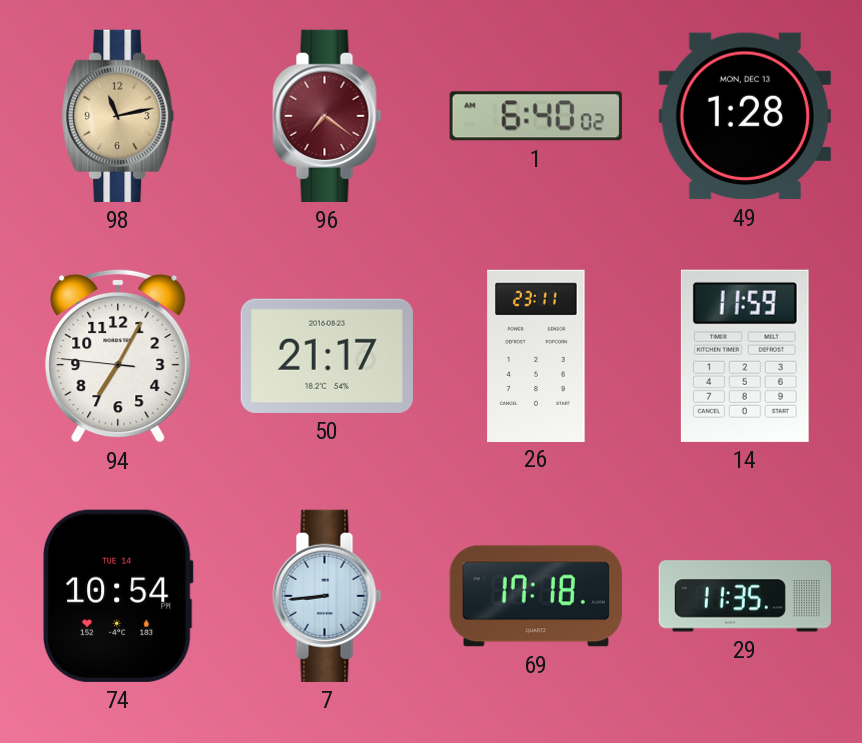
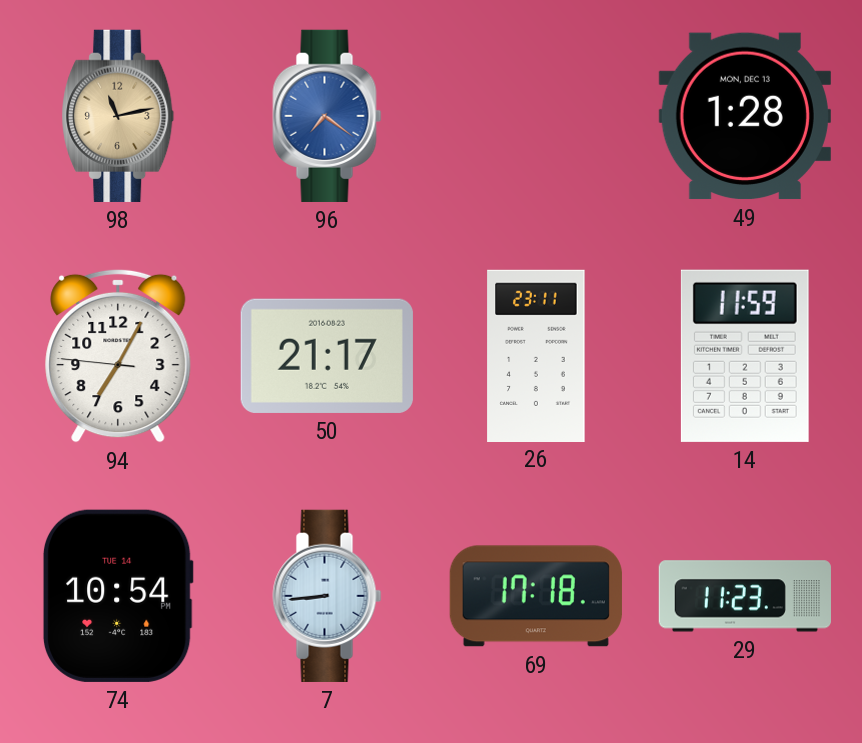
96 dial: burgundy -> blue (327, 116)
1: 6:40 -> none (536, 116)
29: 11:35 -> 11:23 (745, 596)
